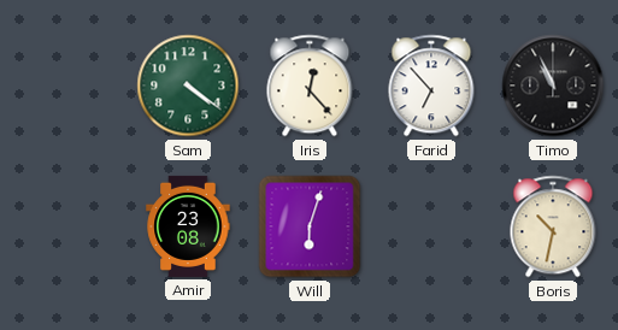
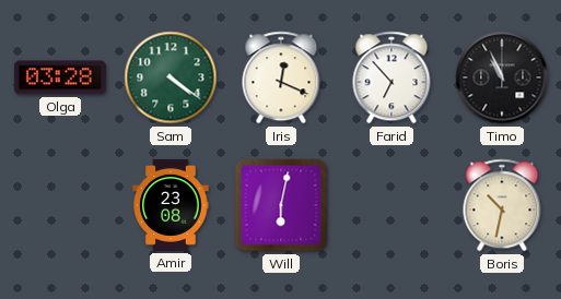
Olga: none -> 03:28 (60, 77)
Iris: 12:23 -> 12:19 (281, 77)
Will: 6:03 -> 6:02 (281, 205)
